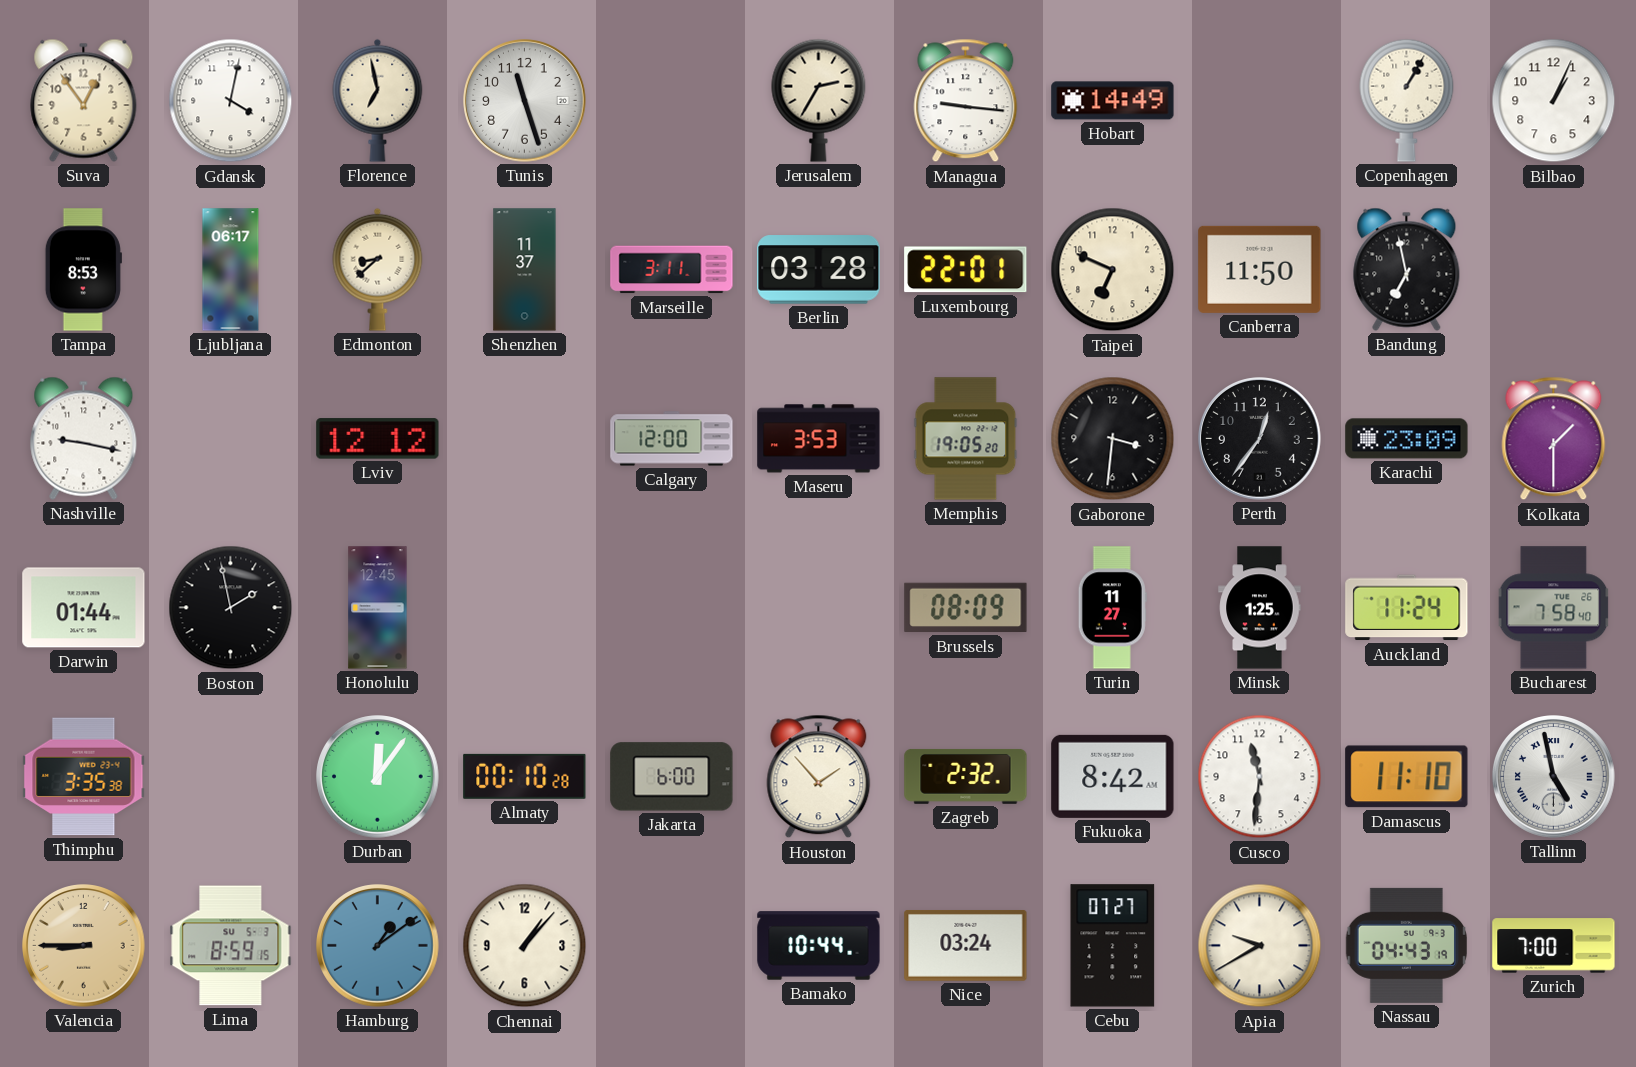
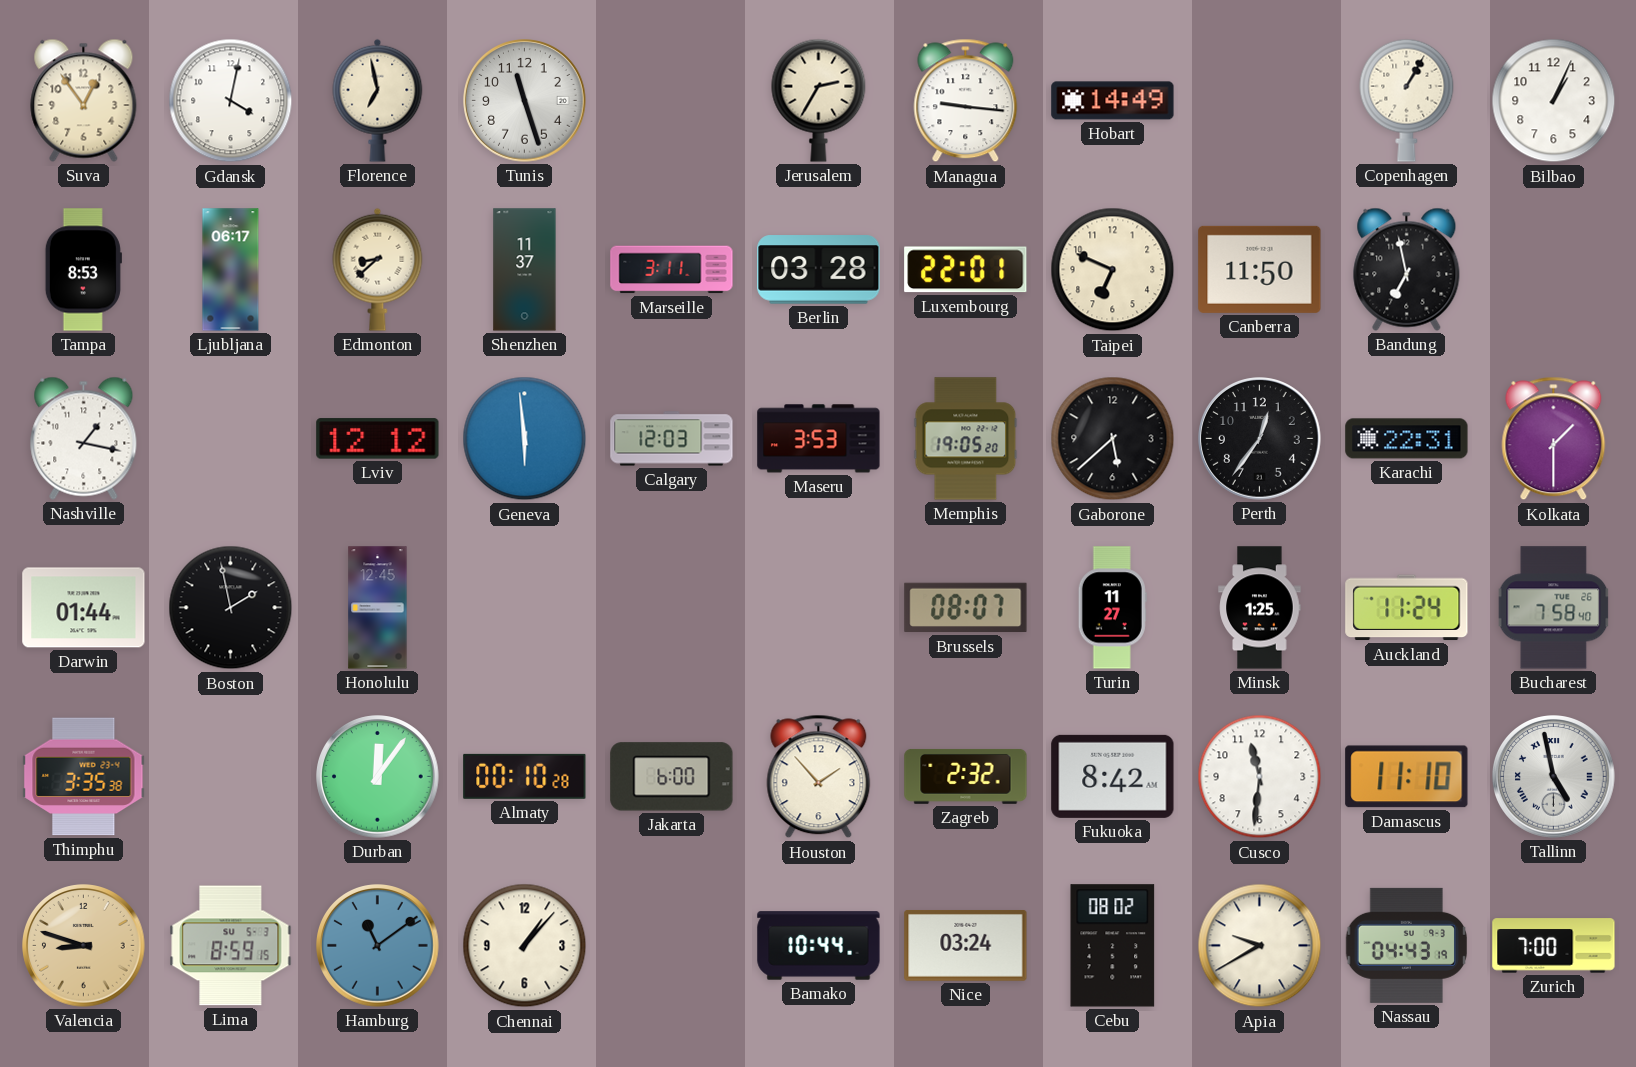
Nashville: 9:17 -> 1:17 (84, 438)
Geneva: none -> 5:59 (525, 439)
Calgary: 12:00 -> 12:03 (672, 439)
Gaborone: 3:31 -> 5:38 (1113, 439)
Karachi: 23:09 -> 22:31 (1407, 439)
Brussels: 08:09 -> 08:07 (966, 608)
Valencia: 8:45 -> 8:48 (84, 946)
Hamburg: 1:09 -> 11:09 (378, 946)
Cebu: 07:27 -> 08:02 (1113, 946)
